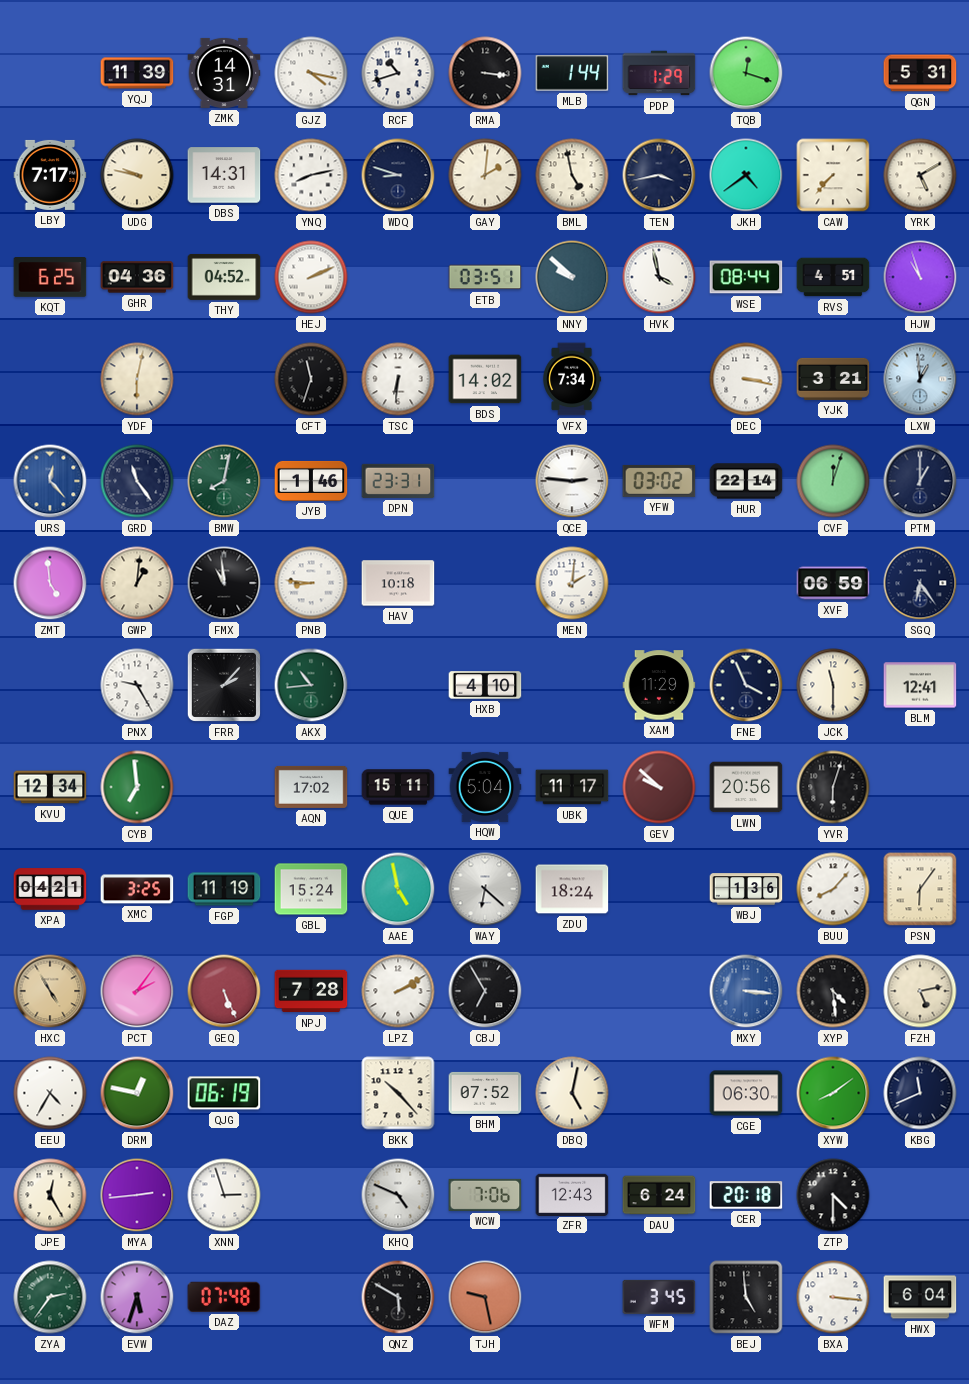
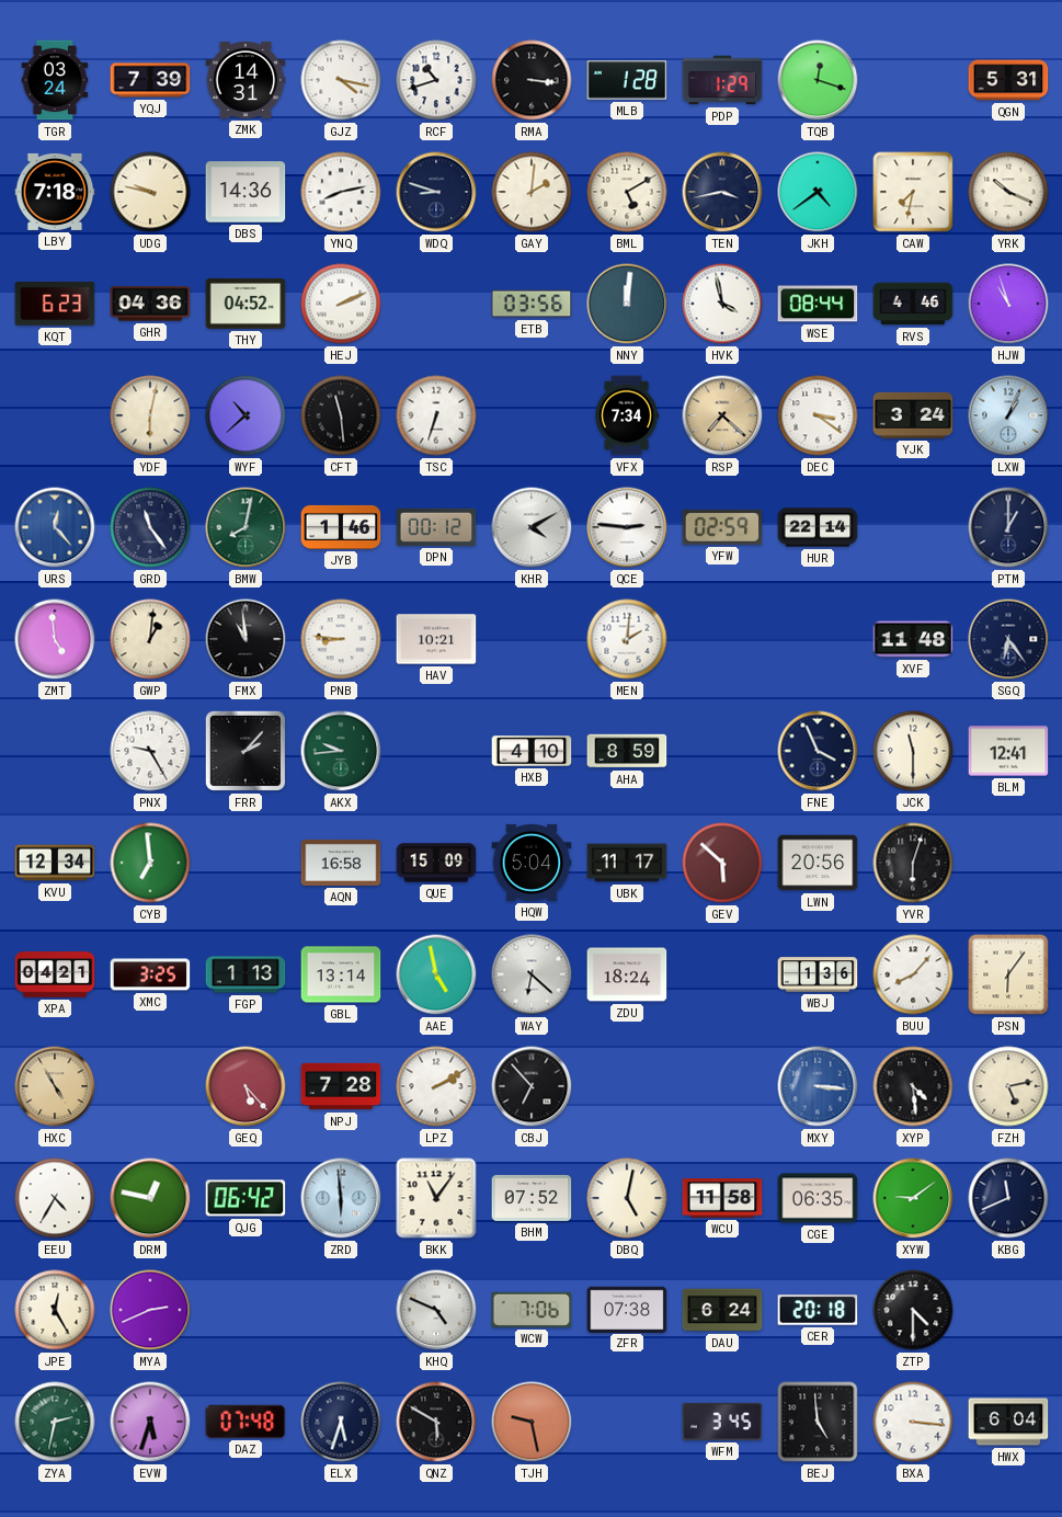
TGR: none -> 03:24 (55, 80)
YQJ: 11:39 -> 7:39 (150, 80)
MLB: 1:44 -> 1:28 (627, 80)
LBY: 7:17 -> 7:18 (55, 192)
DBS: 14:31 -> 14:36 (245, 192)
BML: 4:58 -> 5:10 (627, 192)
CAW: 7:37 -> 7:32 (913, 192)
YRK: 5:10 -> 10:19 (1008, 192)
KQT: 6:25 -> 6:23 (55, 305)
ETB: 03:51 -> 03:56 (532, 304)
NNY: 9:52 -> 12:01 (627, 304)
RVS: 4:51 -> 4:46 (913, 304)
WYF: none -> 10:38 (245, 415)
CFT: 11:33 -> 11:29 (341, 415)
TSC: 6:31 -> 6:33 (436, 415)
BDS: 14:02 -> none (485, 379)
RSP: none -> 7:22 (722, 415)
DEC: 3:17 -> 3:21 (818, 415)
YJK: 3:21 -> 3:24 (913, 415)
LXW: 12:59 -> 1:04 (1008, 415)
DPN: 23:31 -> 00:12 (436, 527)
KHR: none -> 4:10 (532, 527)
YFW: 03:02 -> 02:59 (722, 527)
CVF: 12:03 -> none (833, 481)
HAV: 10:18 -> 10:21 (436, 639)
XVF: 06:59 -> 11:48 (913, 639)
AKX: 10:44 -> 9:44 (341, 751)
AHA: none -> 8:59 (627, 751)
XAM: 11:29 -> none (659, 685)
AQN: 17:02 -> 16:58 (341, 863)
QUE: 15:11 -> 15:09 (436, 863)
GEV: 9:52 -> 5:52 (722, 863)
FGP: 11:19 -> 1:13 (245, 974)
GBL: 15:24 -> 13:14 (341, 974)
PCT: 2:06 -> none (137, 991)
GEQ: 5:26 -> 5:23 (245, 1086)
CBJ: 6:55 -> 6:53 (532, 1086)
QJG: 06:19 -> 06:42 (245, 1198)
ZRD: none -> 5:59 (341, 1198)
BKK: 10:23 -> 11:06 (436, 1198)
WCU: none -> 11:58 (722, 1198)
CGE: 06:30 -> 06:35 (818, 1198)
XYW: 8:09 -> 9:09 (913, 1198)
MYA: 2:44 -> 2:41 (150, 1310)
XNN: 2:57 -> none (224, 1195)
ZFR: 12:43 -> 07:38 (627, 1309)
ZYA: 2:36 -> 2:32 (55, 1422)
ELX: none -> 5:33 (341, 1422)
